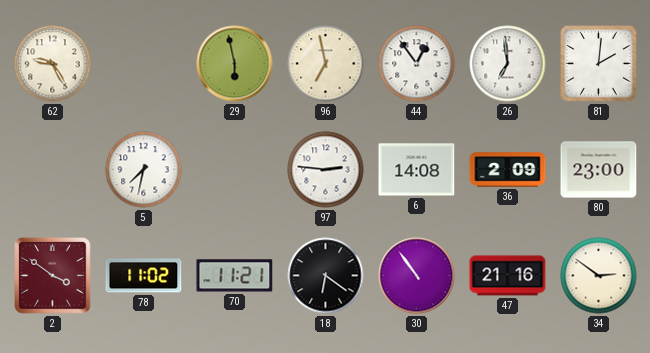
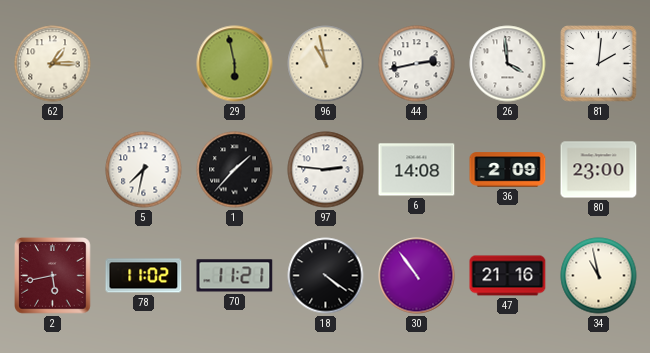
62: 9:25 -> 1:15 (53, 64)
96: 6:58 -> 10:58 (326, 64)
44: 12:54 -> 2:43 (417, 64)
26: 6:59 -> 3:59 (508, 64)
1: none -> 1:37 (235, 170)
2: 3:51 -> 5:43 (53, 276)
18: 6:21 -> 4:21 (326, 276)
34: 2:51 -> 10:58 (599, 276)
